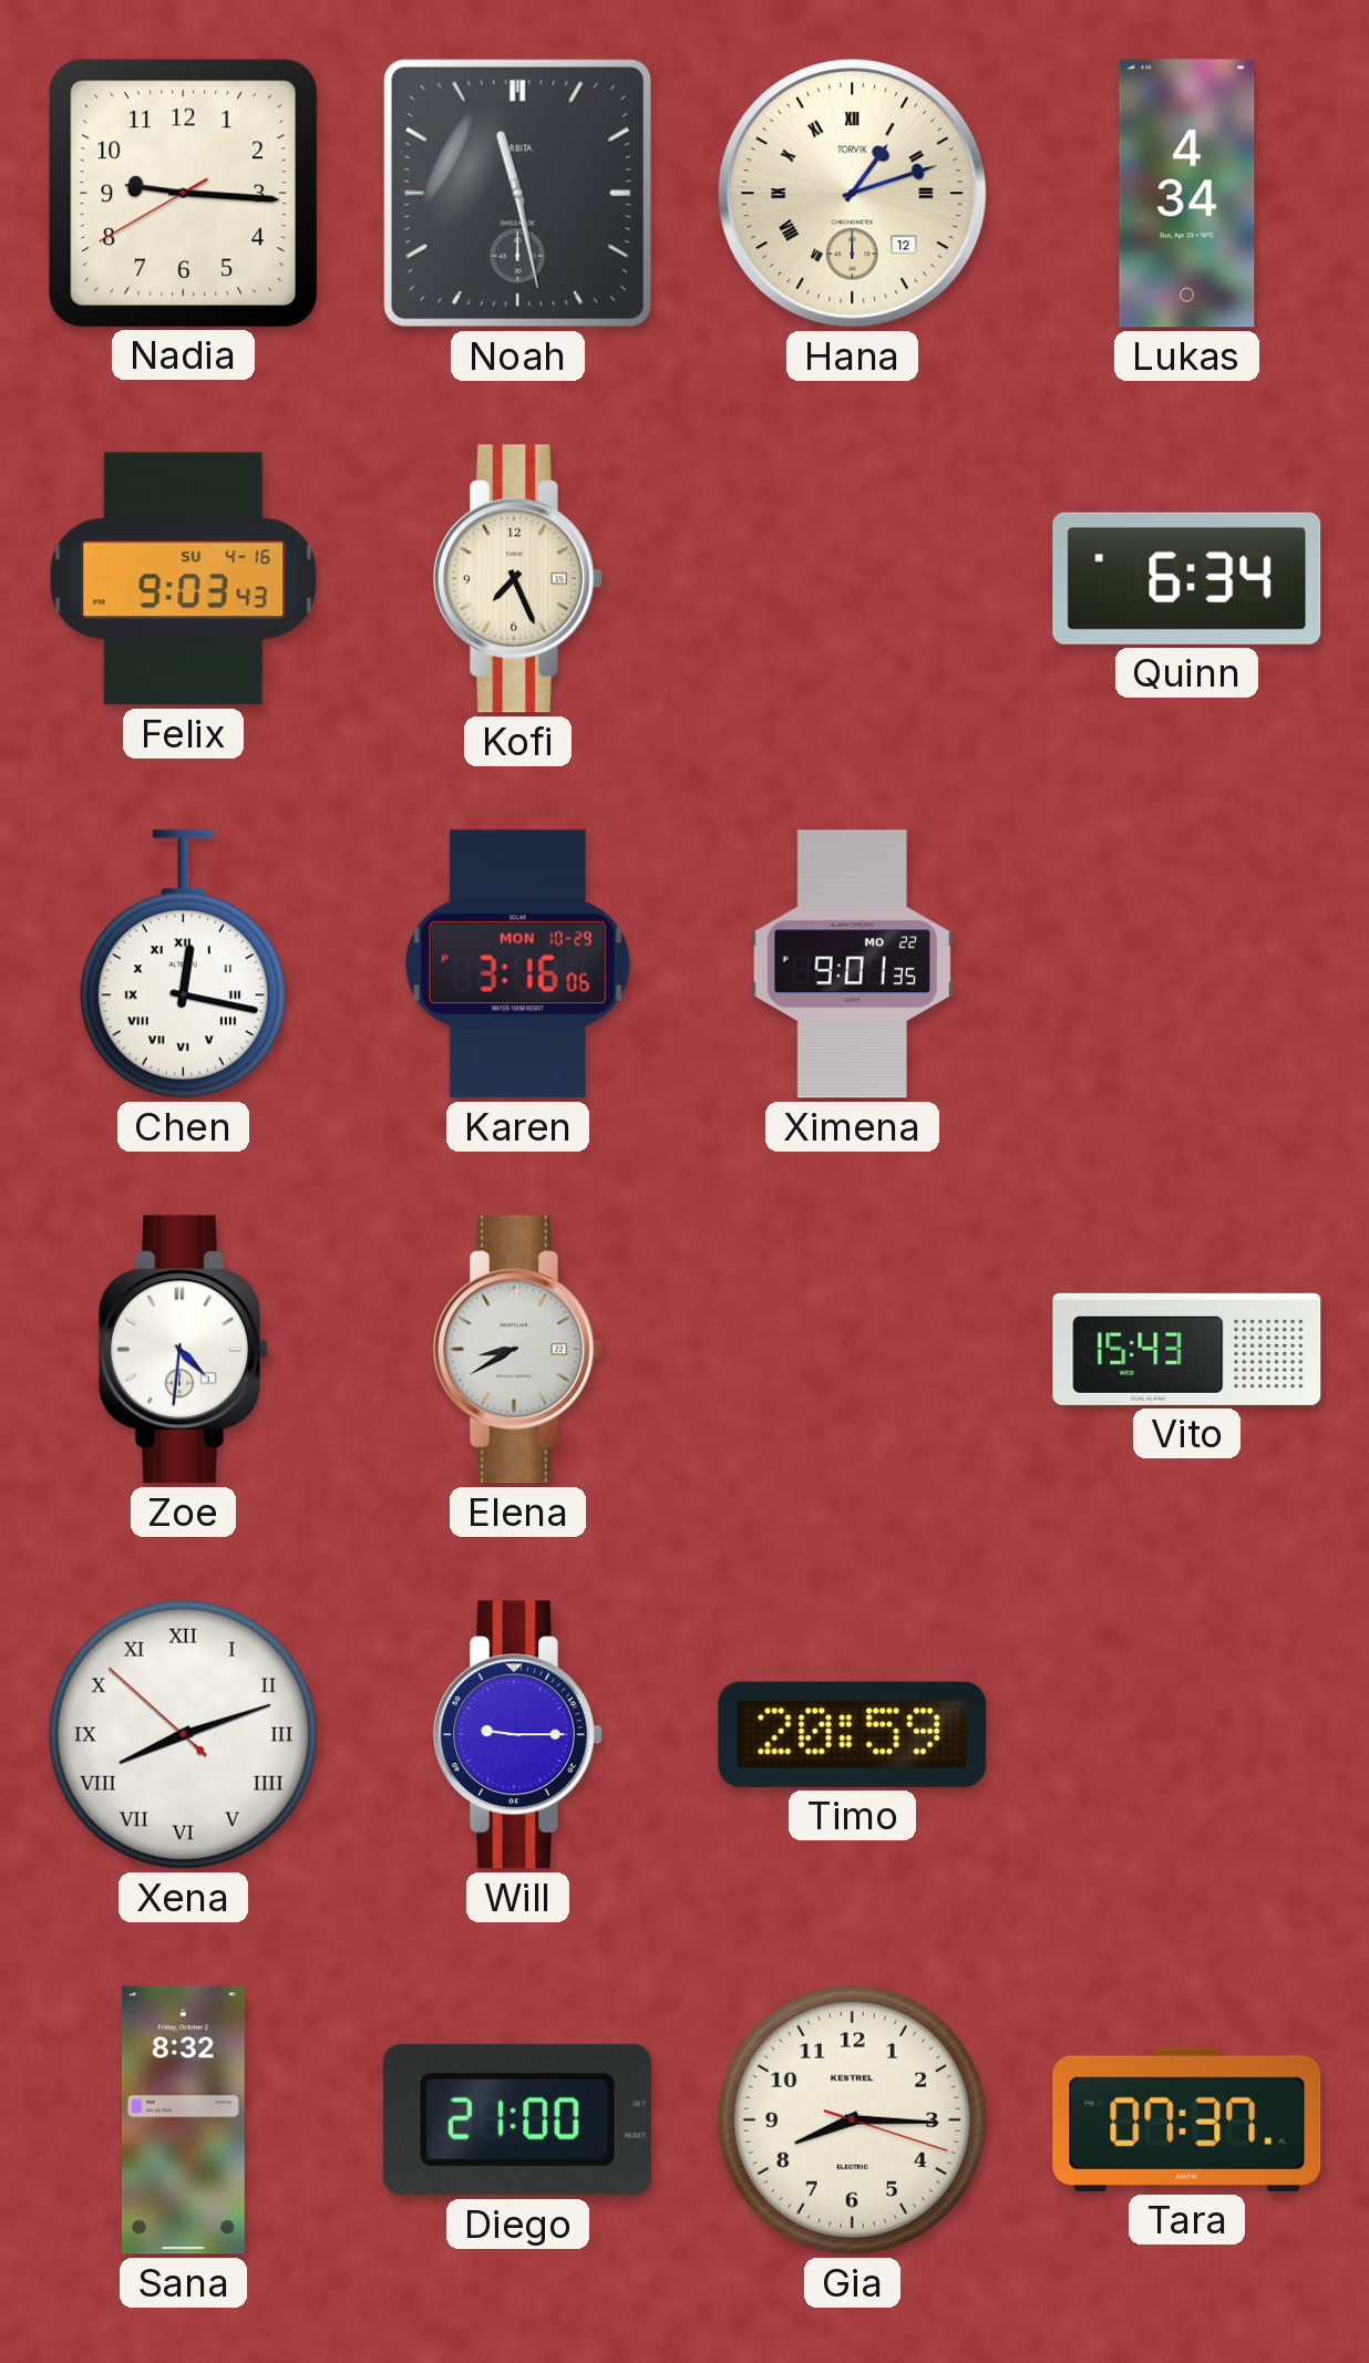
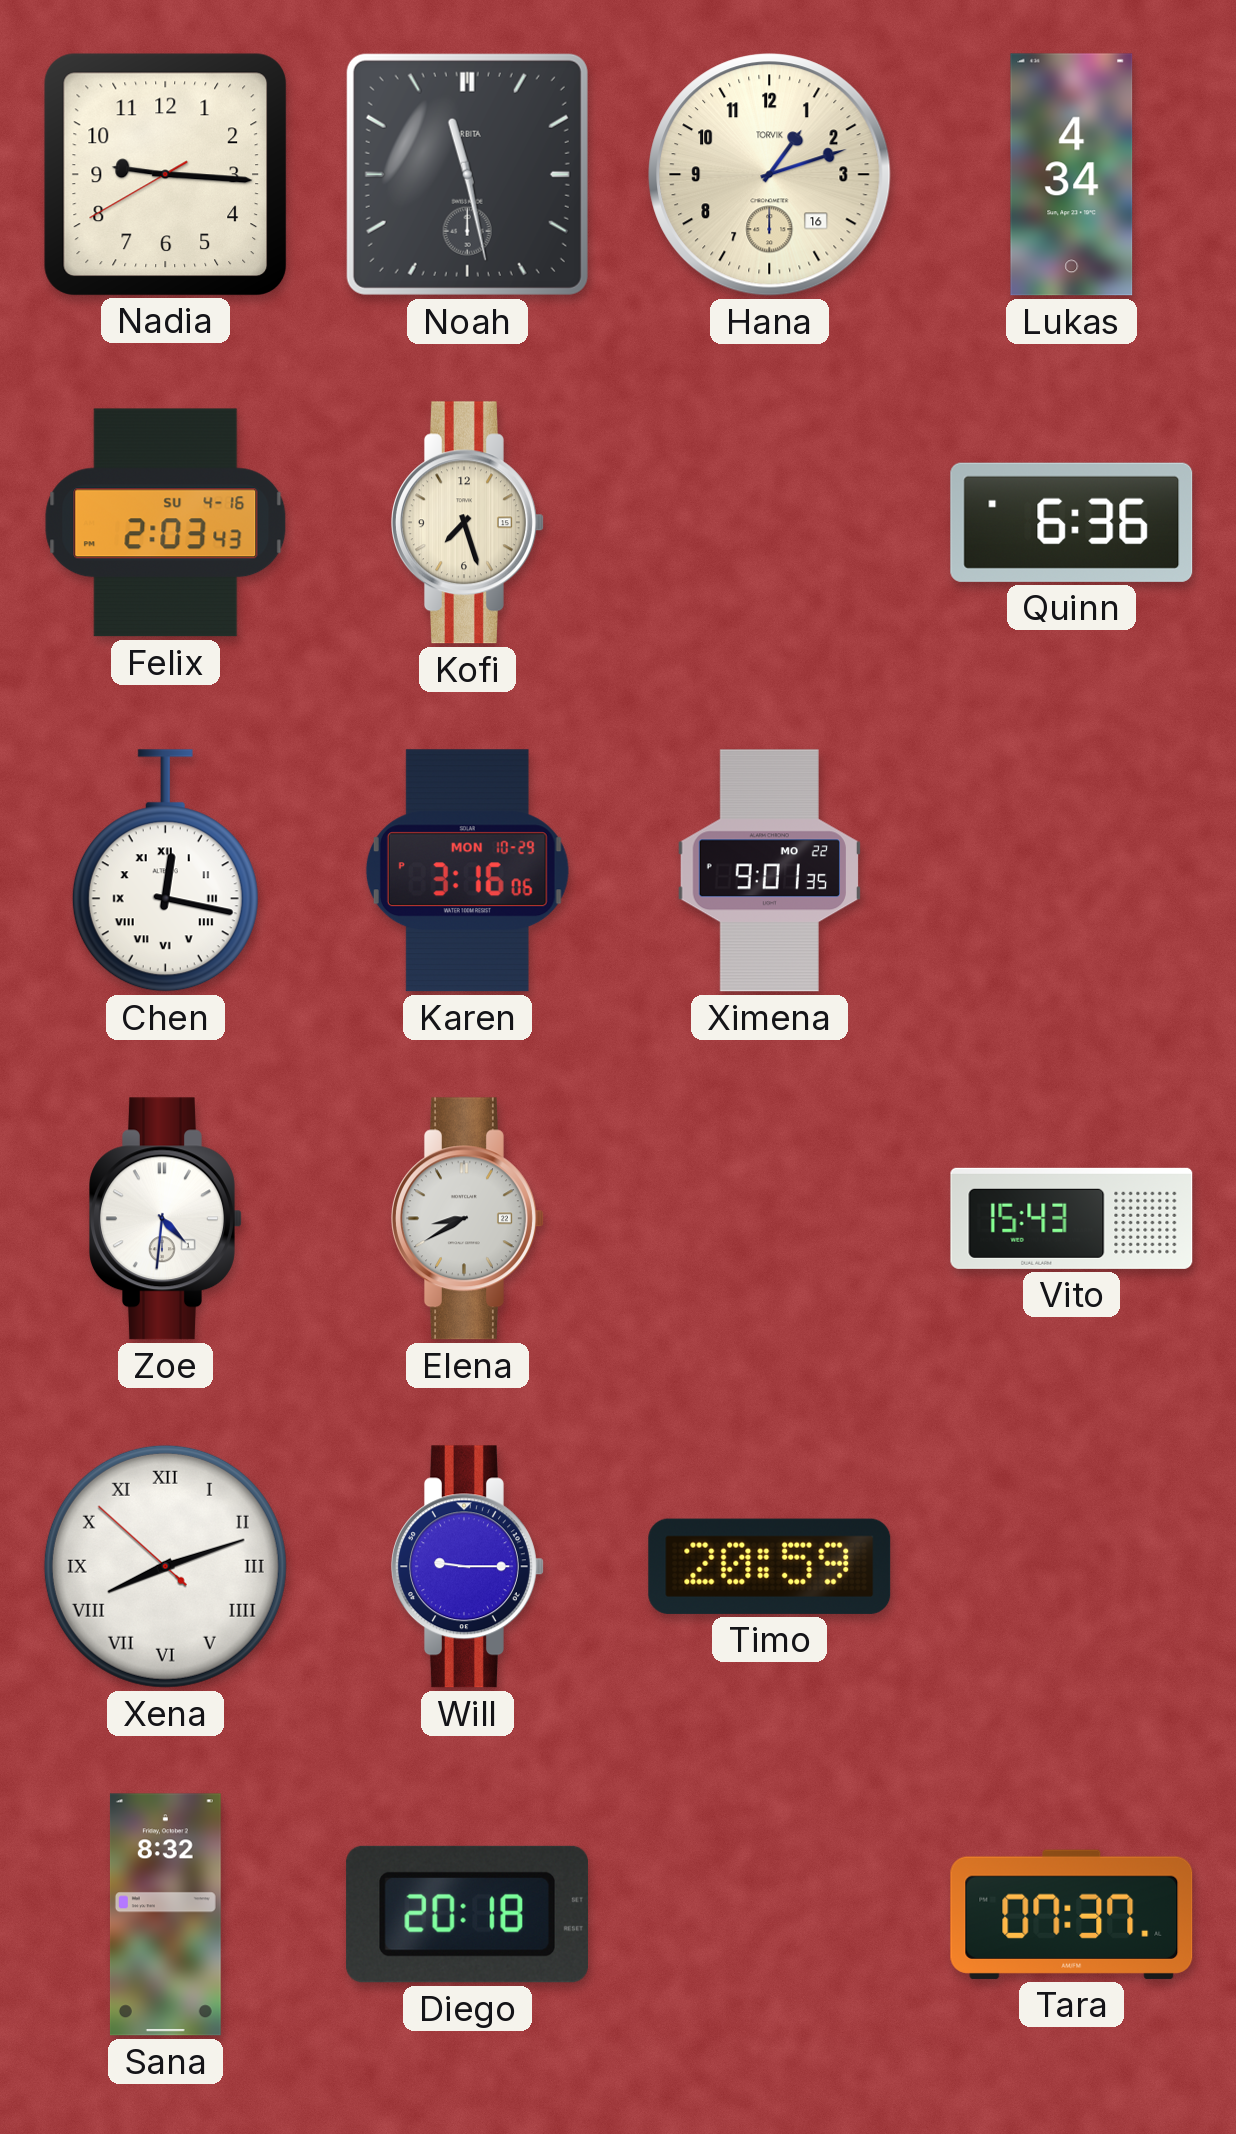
Hana date: 12 -> 16 (770, 175)
Hana numerals: Roman -> Arabic (770, 175)
Felix: 9:03 -> 2:03 (166, 523)
Kofi: 7:26 -> 7:27 (468, 523)
Quinn: 6:34 -> 6:36 (1072, 522)
Diego: 21:00 -> 20:18 (467, 1914)
Gia: 8:15 -> none (852, 2119)
